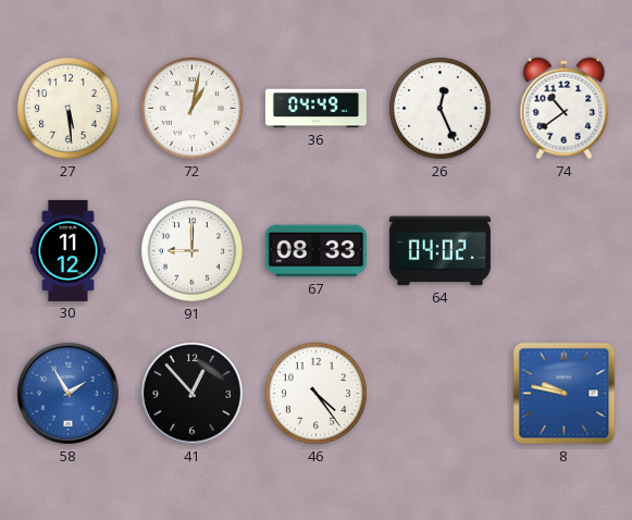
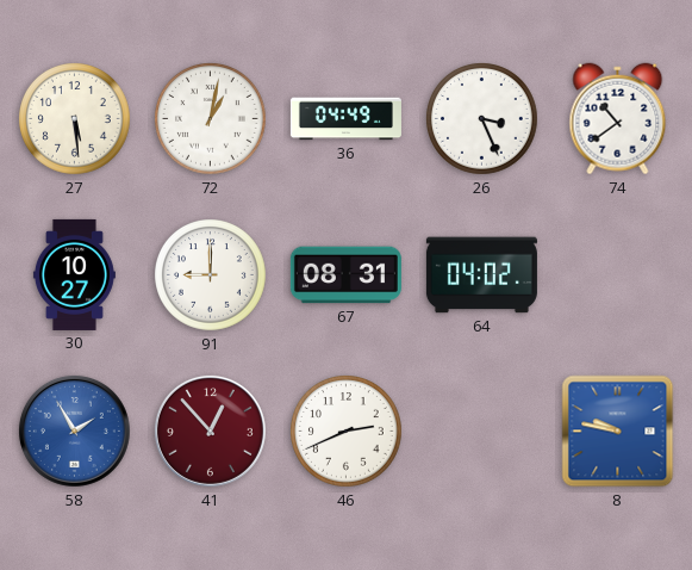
26: 12:26 -> 3:26 (482, 119)
30: 11:12 -> 10:27 (74, 274)
67: 08:33 -> 08:31 (345, 275)
41 dial: black -> burgundy (210, 430)
46: 4:24 -> 2:41 (347, 432)
